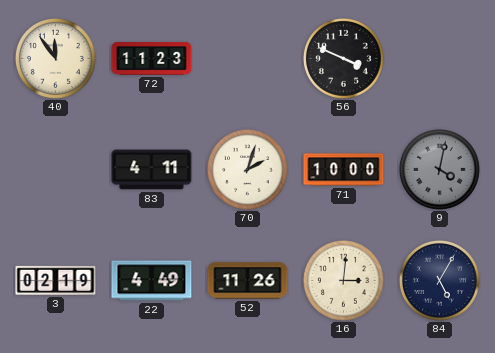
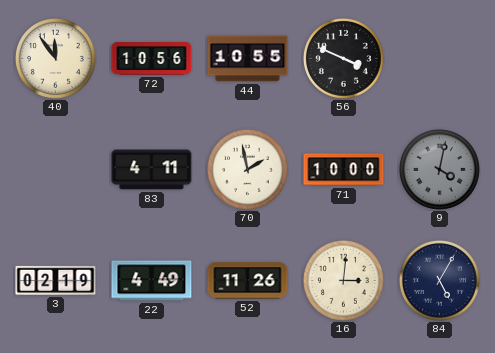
72: 11:23 -> 10:56 (152, 59)
44: none -> 10:55 (248, 59)
70: 2:03 -> 1:58 (247, 169)
